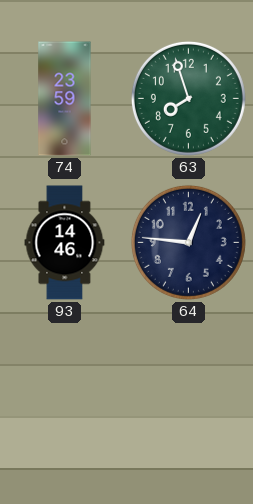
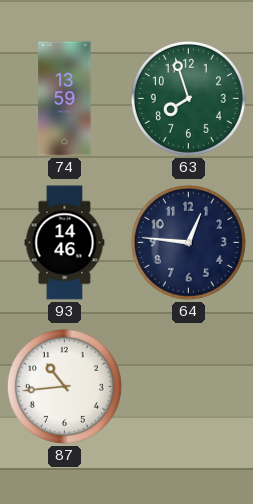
74: 23:59 -> 13:59 (65, 99)
87: none -> 10:44 (64, 386)
